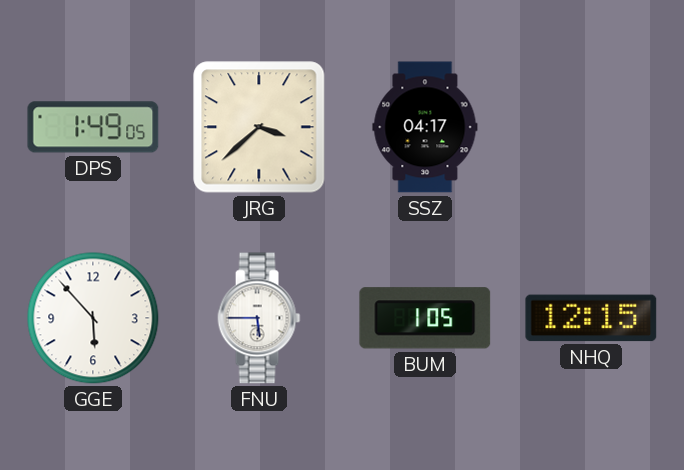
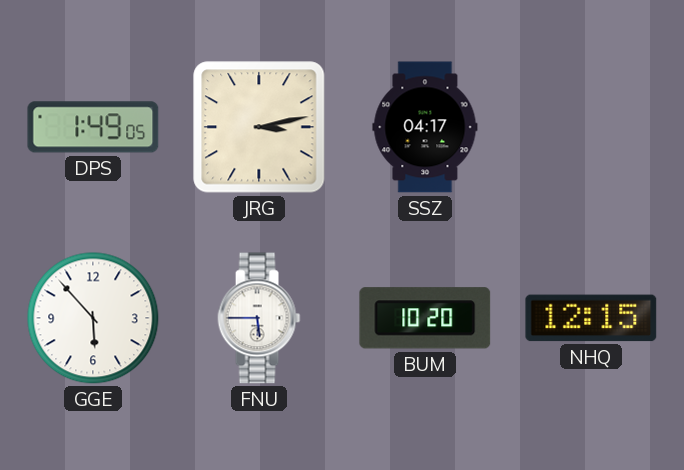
JRG: 3:38 -> 3:13 (259, 127)
BUM: 1:05 -> 10:20 (425, 318)
